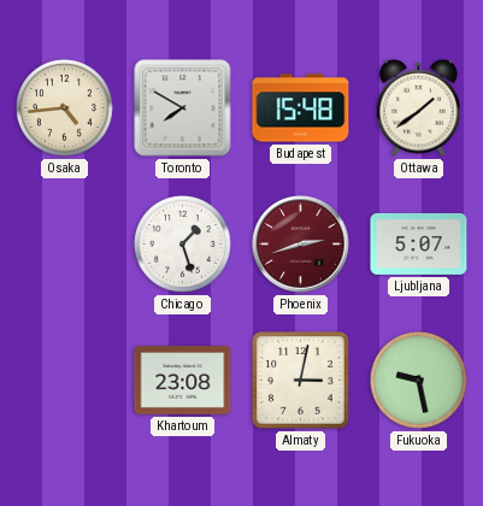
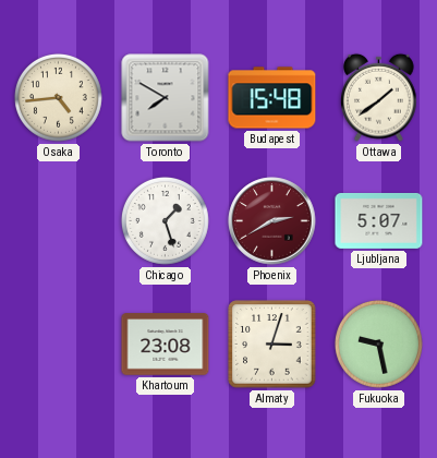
Phoenix: 2:42 -> 2:40 (272, 221)
Almaty: 3:02 -> 3:03 (272, 345)
